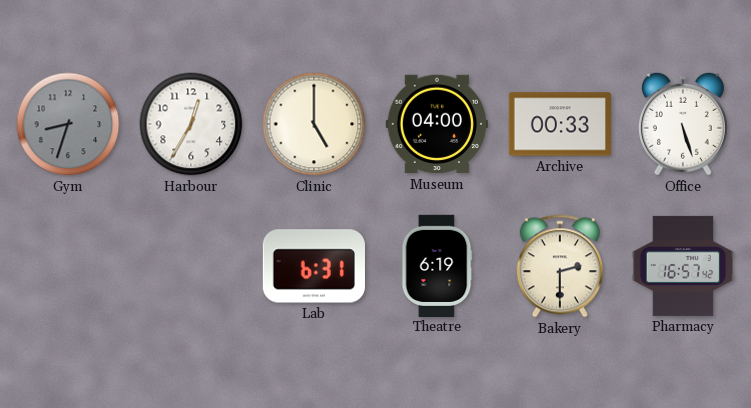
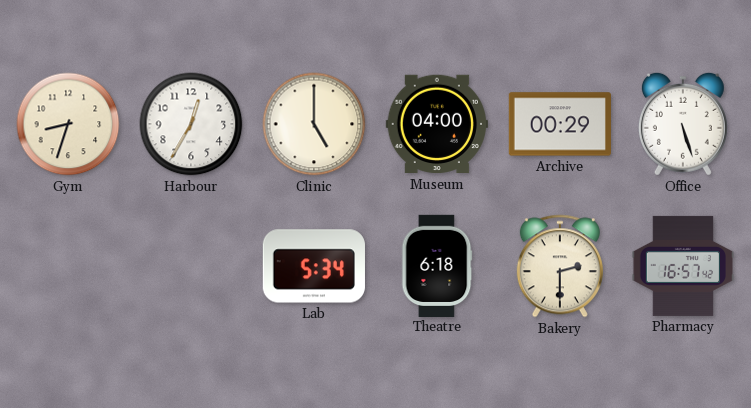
Gym dial: grey -> cream (68, 124)
Archive: 00:33 -> 00:29 (560, 124)
Lab: 6:31 -> 5:34 (314, 266)
Theatre: 6:19 -> 6:18 (437, 265)
